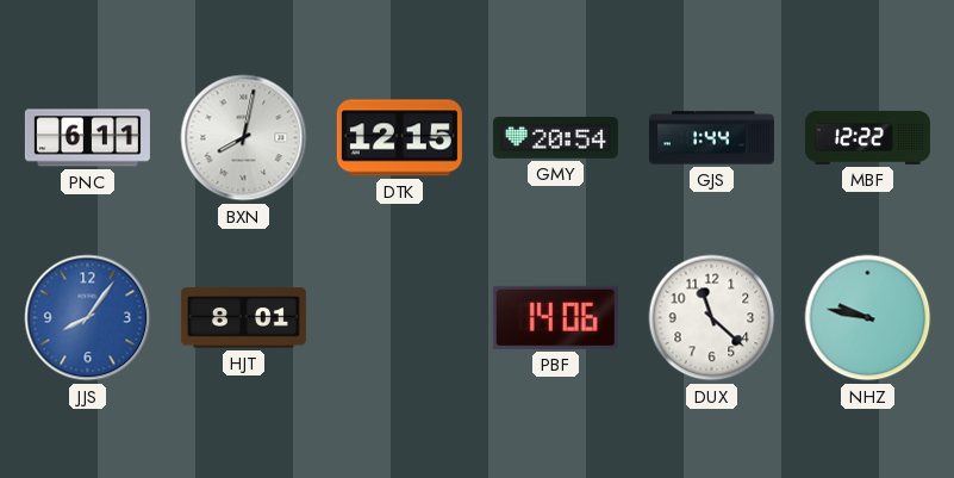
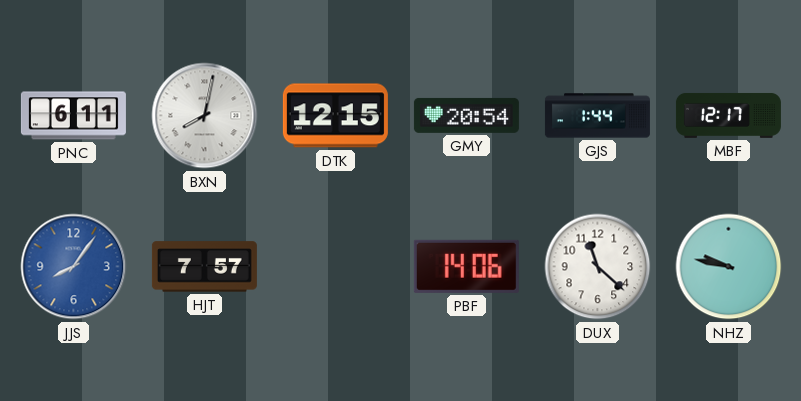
MBF: 12:22 -> 12:17 (728, 115)
HJT: 8:01 -> 7:57 (204, 267)
